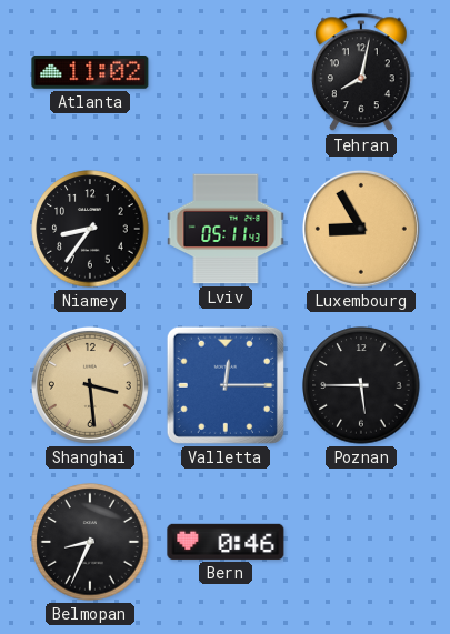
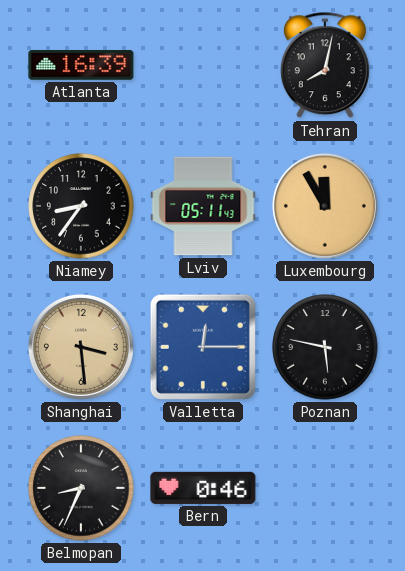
Atlanta: 11:02 -> 16:39 (81, 66)
Luxembourg: 8:55 -> 11:55 (325, 206)
Poznan: 5:45 -> 5:47 (325, 347)
